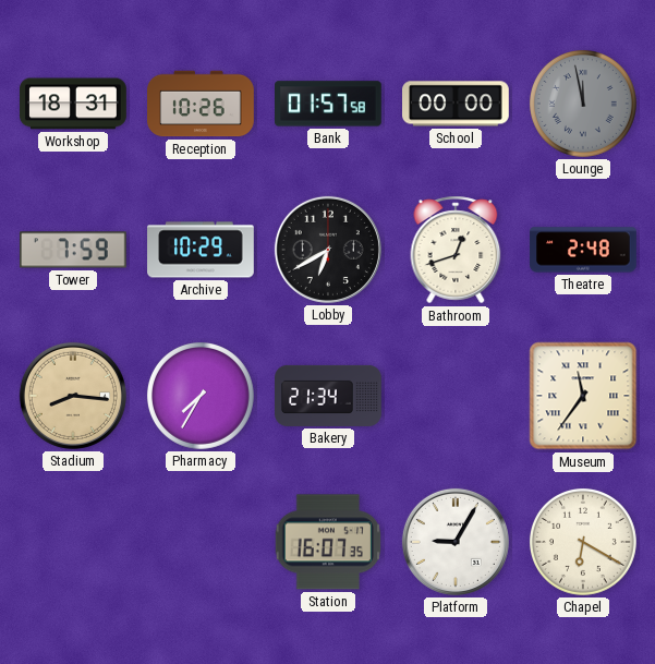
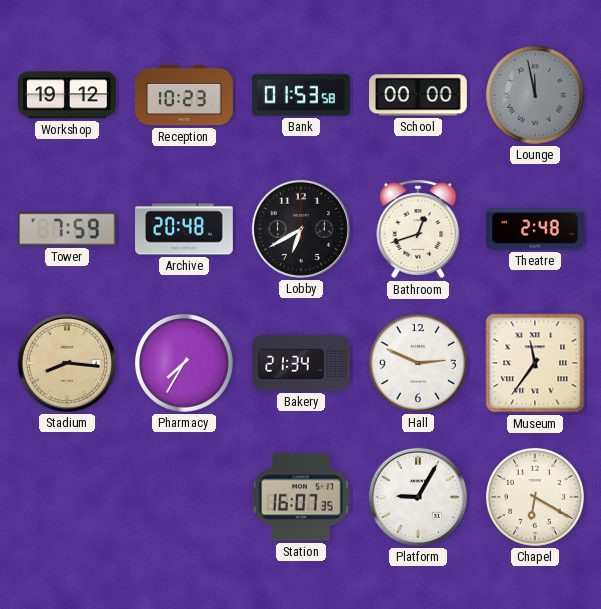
Workshop: 18:31 -> 19:12 (67, 95)
Reception: 10:26 -> 10:23 (184, 95)
Bank: 01:57 -> 01:53 (302, 95)
Archive: 10:29 -> 20:48 (184, 229)
Hall: none -> 2:49 (418, 363)
